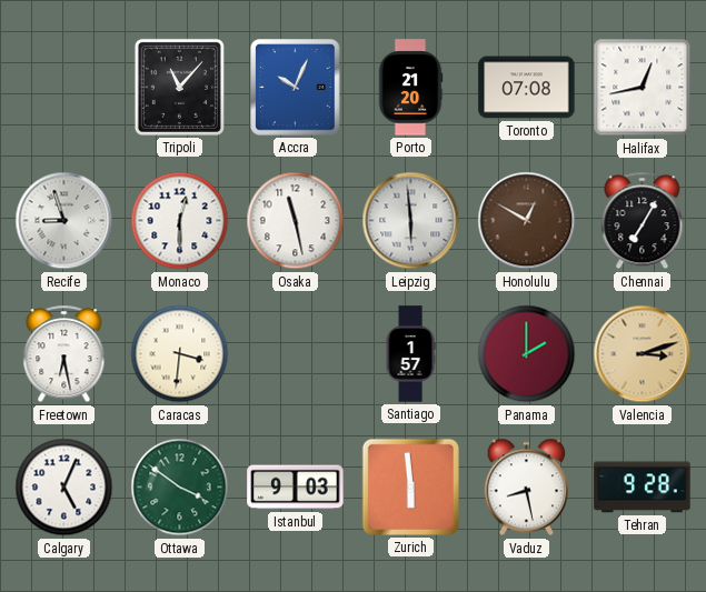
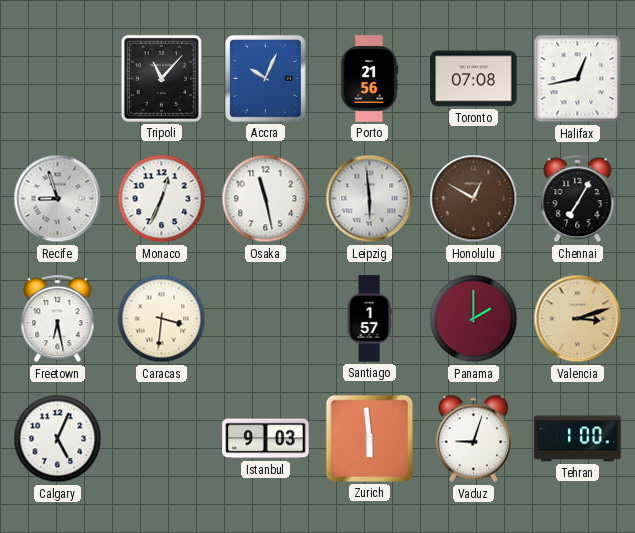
Porto: 21:20 -> 21:56 (369, 79)
Monaco: 12:30 -> 12:34 (162, 199)
Ottawa: 3:51 -> none (180, 488)
Vaduz: 8:28 -> 9:03 (473, 439)
Tehran: 9:28 -> 1:00 (578, 439)
